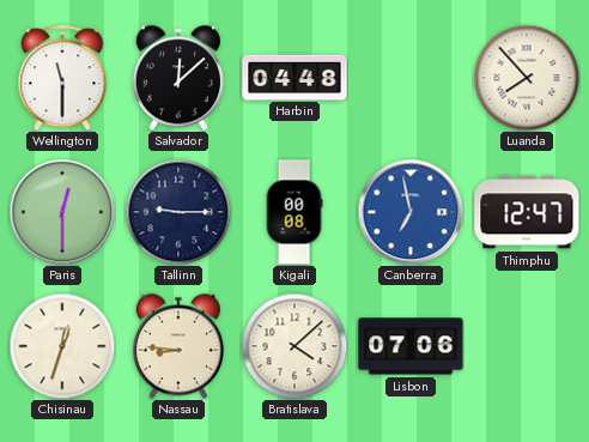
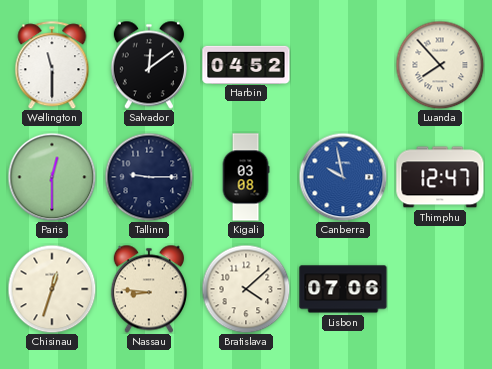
Salvador: 12:08 -> 12:09 (149, 65)
Harbin: 04:48 -> 04:52 (246, 64)
Kigali: 00:08 -> 03:08 (246, 177)
Canberra: 6:58 -> 9:58 (343, 177)
